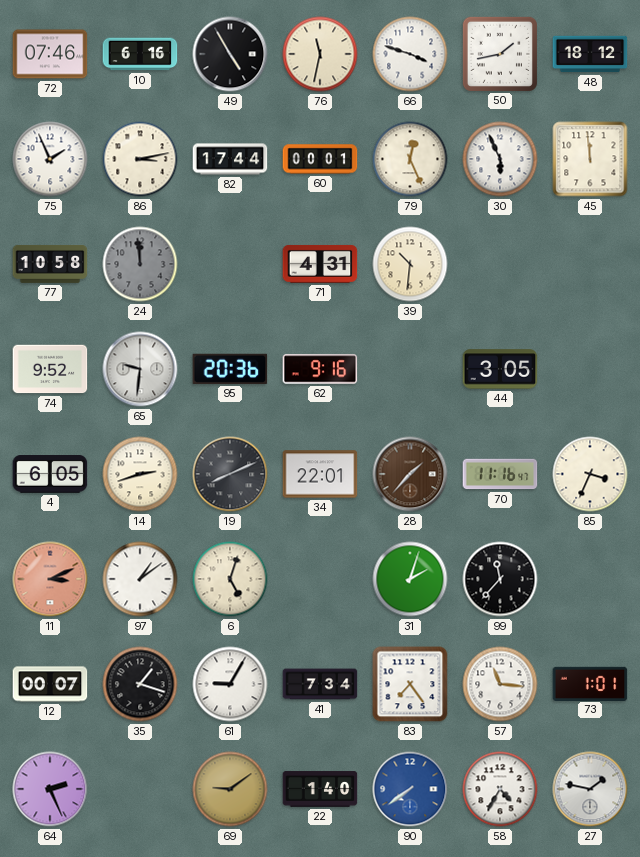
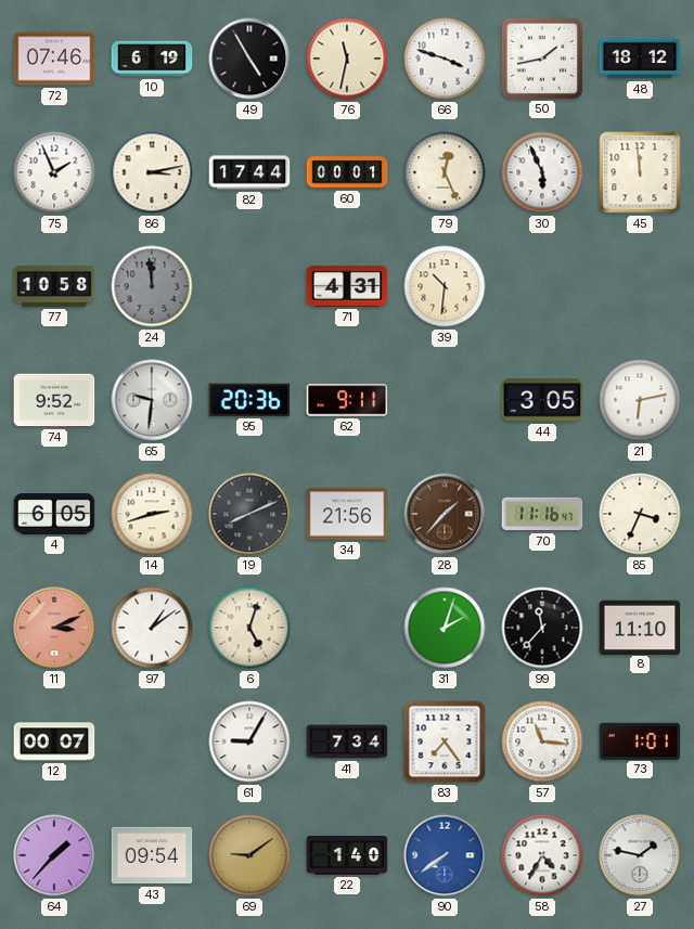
10: 6:16 -> 6:19 (152, 59)
62: 9:16 -> 9:11 (347, 400)
21: none -> 6:13 (640, 400)
34: 22:01 -> 21:56 (347, 514)
8: none -> 11:10 (640, 627)
35: 1:18 -> none (140, 684)
64: 2:26 -> 1:37 (54, 855)
43: none -> 09:54 (152, 855)
